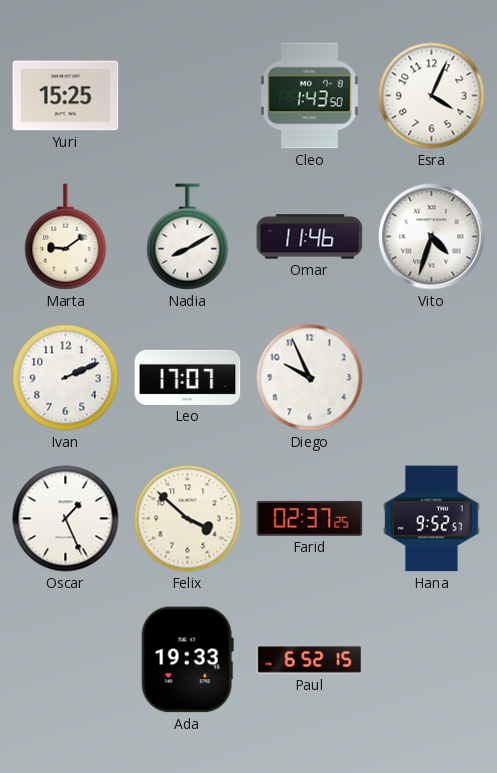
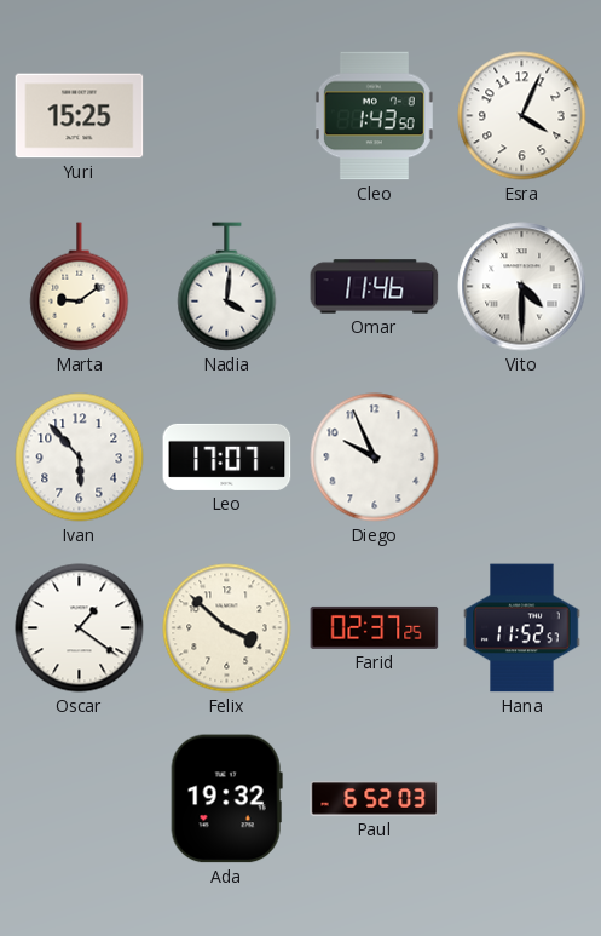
Nadia: 8:10 -> 4:01 (227, 287)
Vito: 4:33 -> 4:30 (522, 287)
Ivan: 2:11 -> 5:53 (80, 458)
Oscar: 1:26 -> 1:21 (80, 628)
Hana: 9:52 -> 11:52 (522, 628)
Ada: 19:33 -> 19:32 (226, 799)
Paul: 6:52:15 -> 6:52:03 (375, 799)
